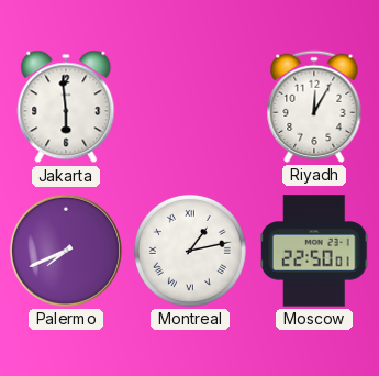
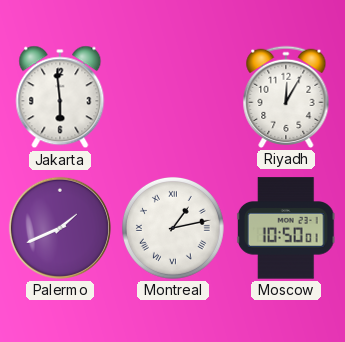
Palermo: 7:41 -> 1:41 (60, 228)
Moscow: 22:50 -> 10:50 (286, 228)
